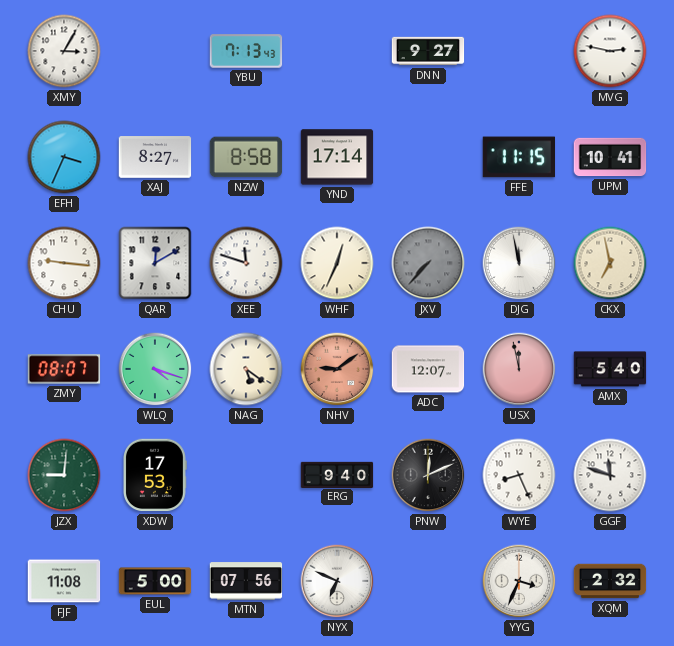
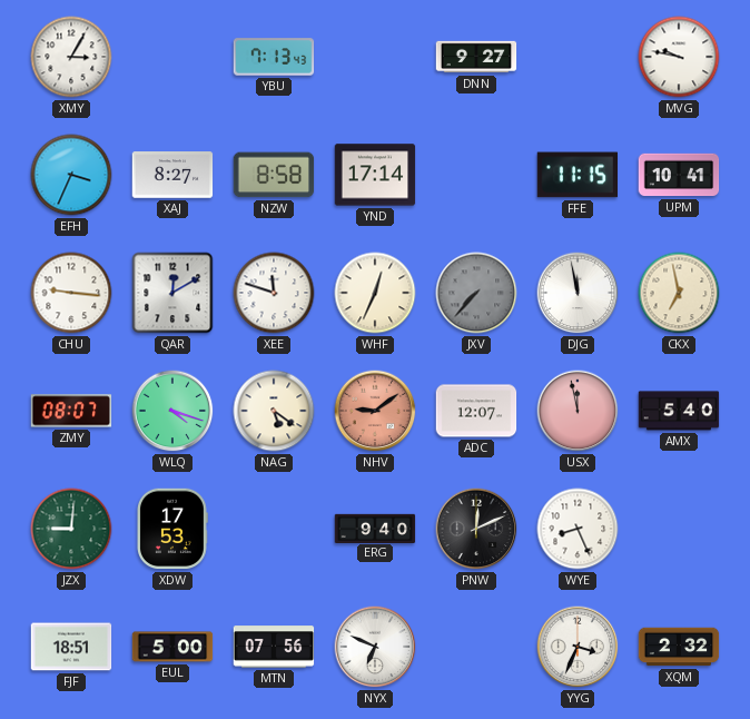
MVG: 2:47 -> 9:47 (679, 57)
GGF: 11:48 -> none (610, 475)
FJF: 11:08 -> 18:51 (71, 647)
